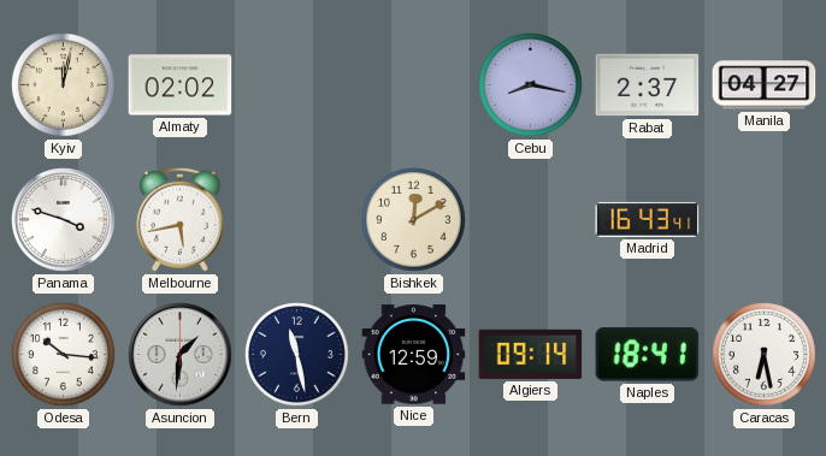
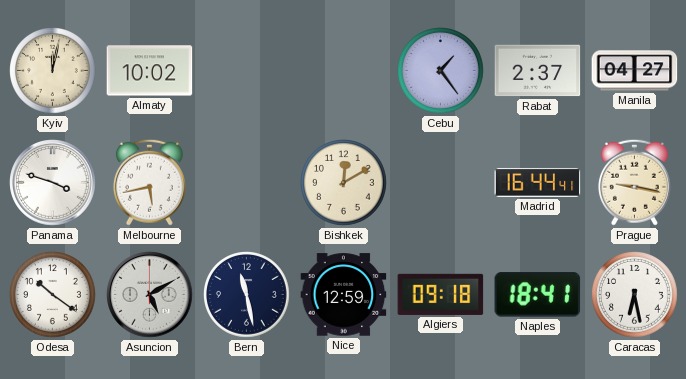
Almaty: 02:02 -> 10:02 (150, 71)
Cebu: 8:17 -> 1:24 (441, 71)
Madrid: 16:43 -> 16:44 (538, 182)
Prague: none -> 9:17 (634, 182)
Odesa: 10:16 -> 10:21 (53, 295)
Asuncion: 1:31 -> 5:10 (150, 295)
Algiers: 09:14 -> 09:18 (441, 294)
